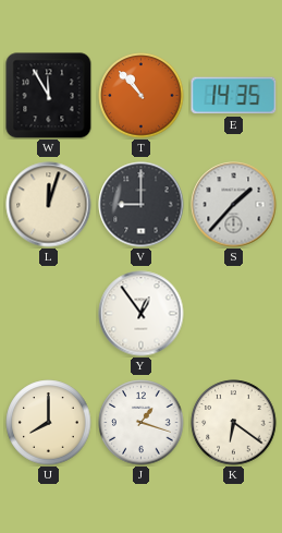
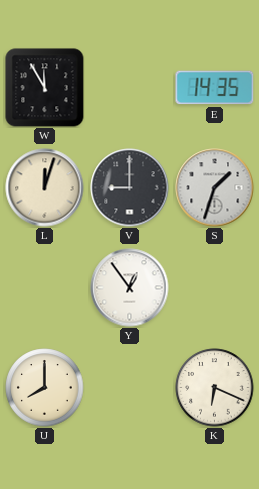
T: 10:53 -> none (142, 96)
S: 1:37 -> 1:33 (215, 188)
J: 1:18 -> none (142, 423)
K: 6:21 -> 6:19 (215, 388)
